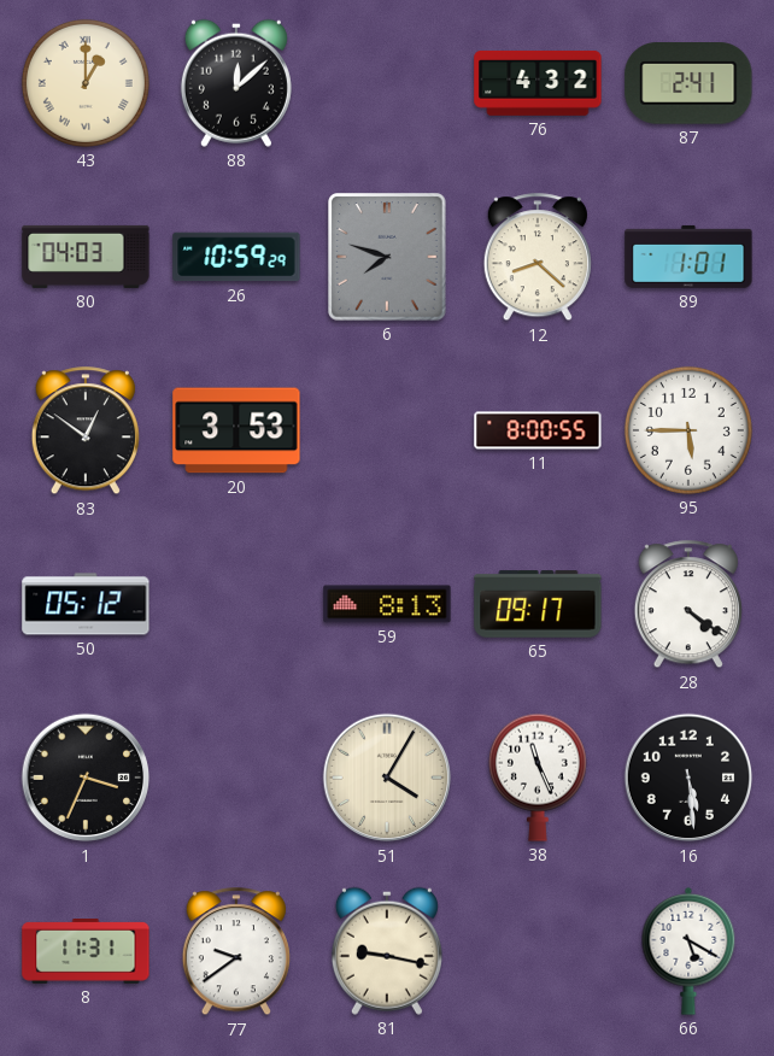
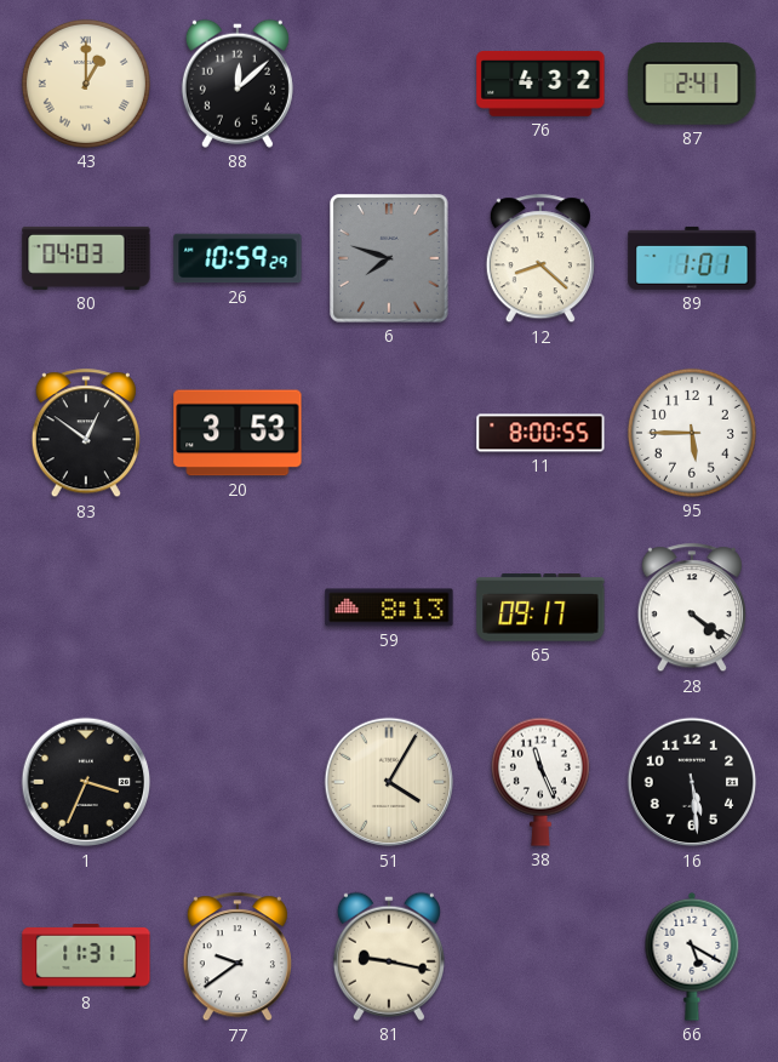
50: 05:12 -> none (86, 604)
